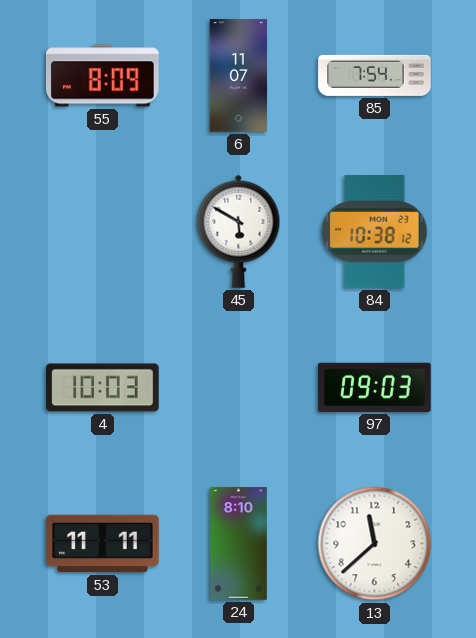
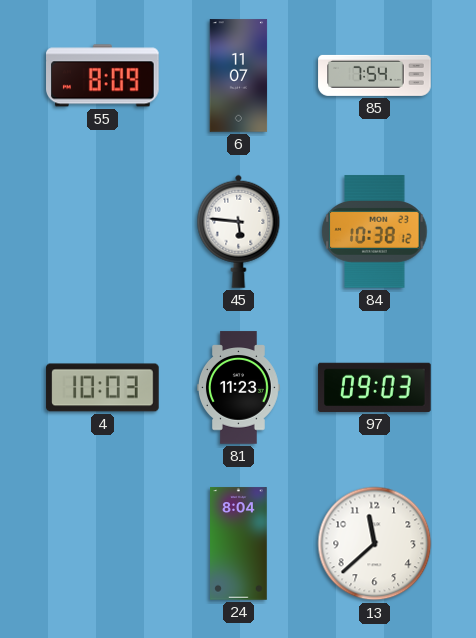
45: 5:50 -> 5:46 (239, 231)
81: none -> 11:23 (239, 388)
53: 11:11 -> none (103, 544)
24: 8:10 -> 8:04 (239, 544)
